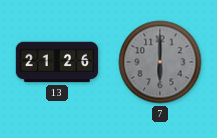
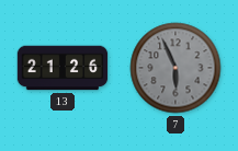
7: 6:00 -> 5:56 (175, 68)
